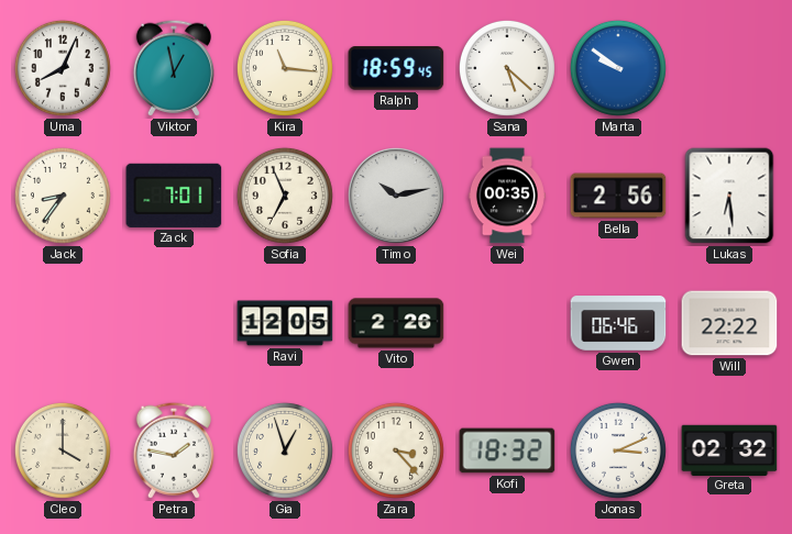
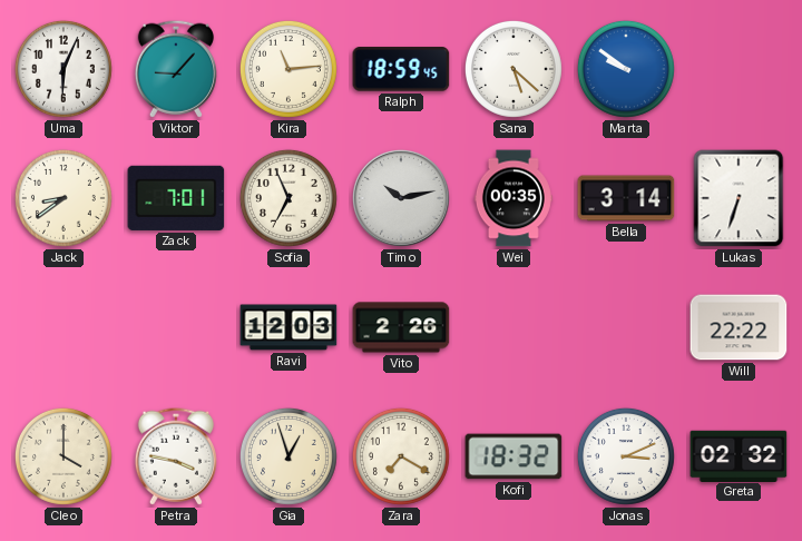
Uma: 8:04 -> 6:04 (63, 69)
Viktor: 12:58 -> 9:07 (176, 69)
Kira: 11:16 -> 11:14 (288, 69)
Jack: 8:36 -> 8:39 (63, 198)
Bella: 2:56 -> 3:14 (626, 198)
Lukas: 6:29 -> 6:33 (739, 198)
Ravi: 12:05 -> 12:03 (288, 327)
Gwen: 06:46 -> none (618, 323)
Petra: 1:47 -> 3:47 (176, 456)
Zara: 3:23 -> 7:20 (401, 456)
